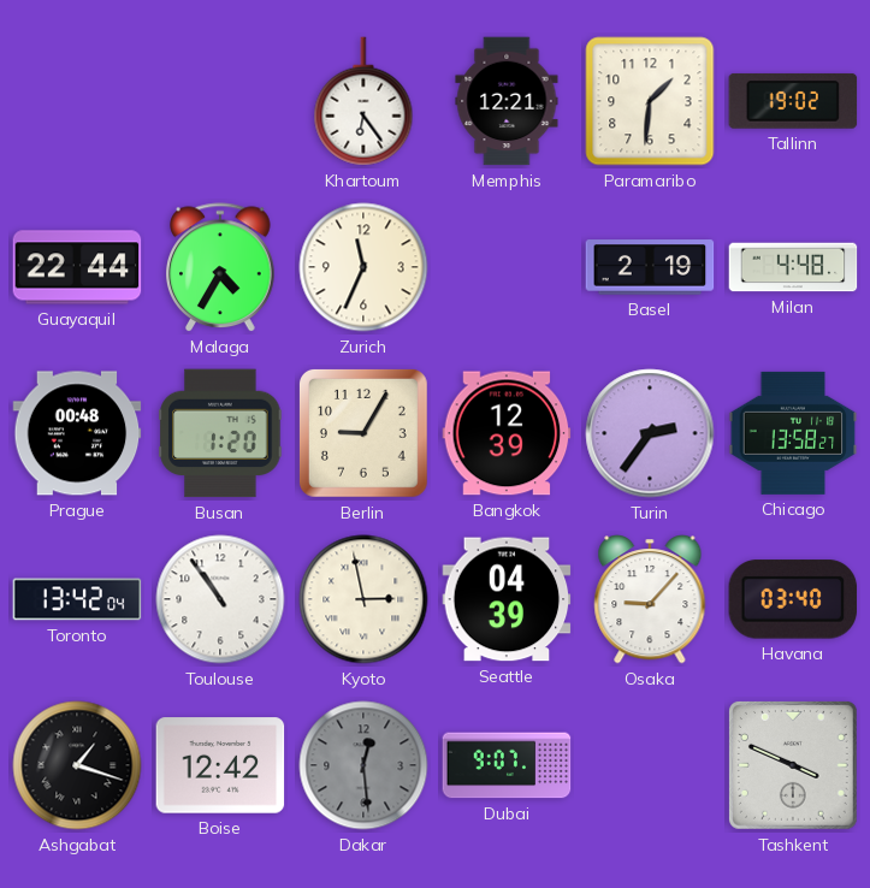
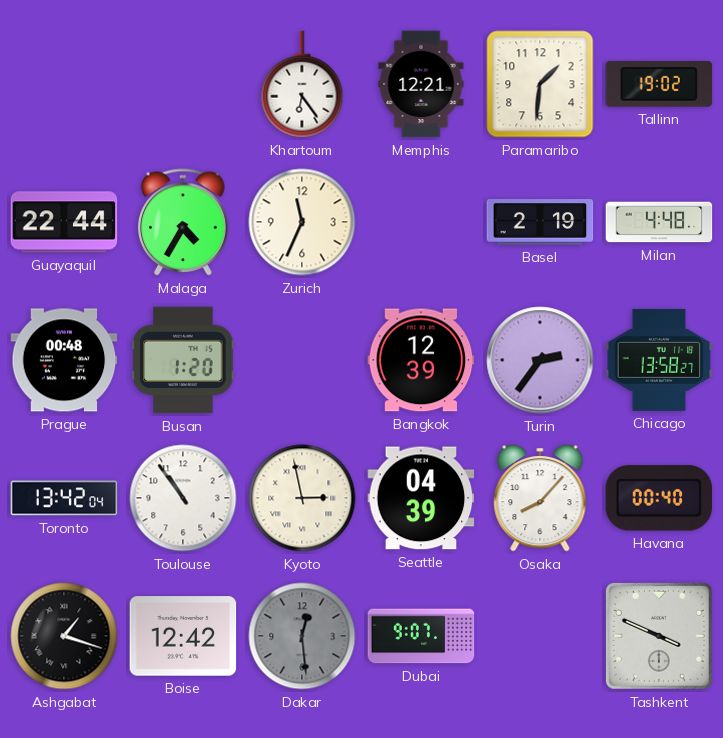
Berlin: 9:05 -> none (363, 433)
Osaka: 9:07 -> 8:07 (540, 499)
Havana: 03:40 -> 00:40 (659, 498)
